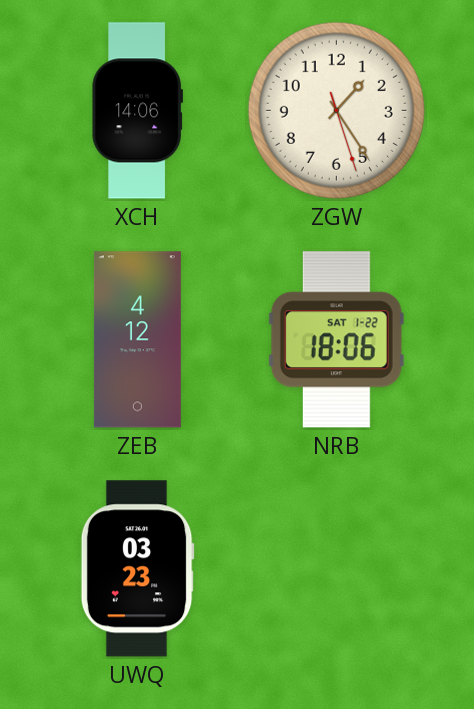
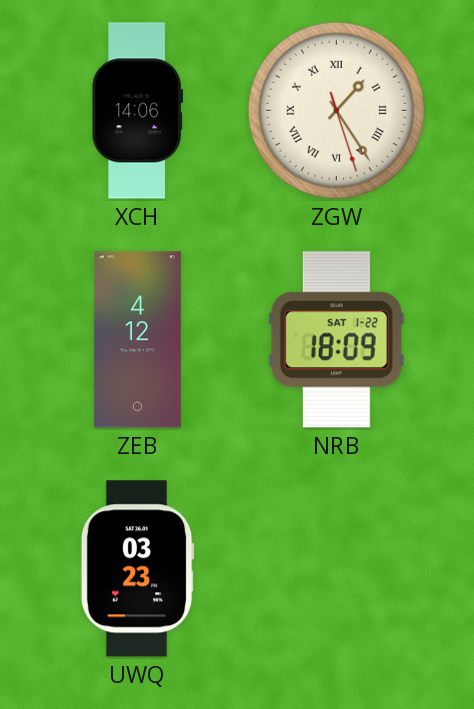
ZGW numerals: Arabic -> Roman (336, 110)
NRB: 18:06 -> 18:09 (336, 340)
